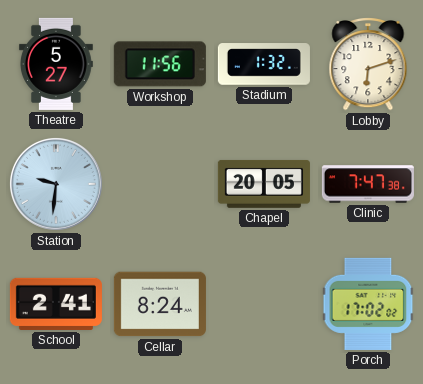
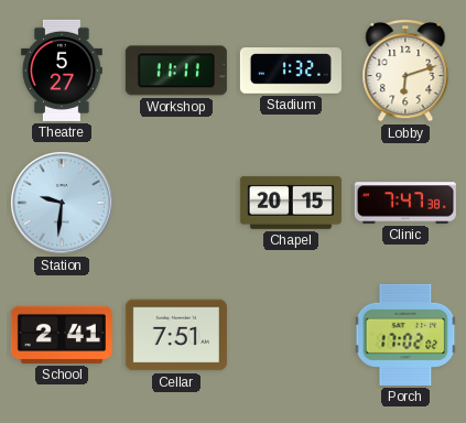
Workshop: 11:56 -> 11:11 (176, 70)
Chapel: 20:05 -> 20:15 (291, 203)
Cellar: 8:24 -> 7:51 (176, 335)
